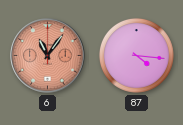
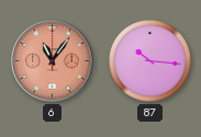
87: 4:16 -> 10:16 (149, 60)
